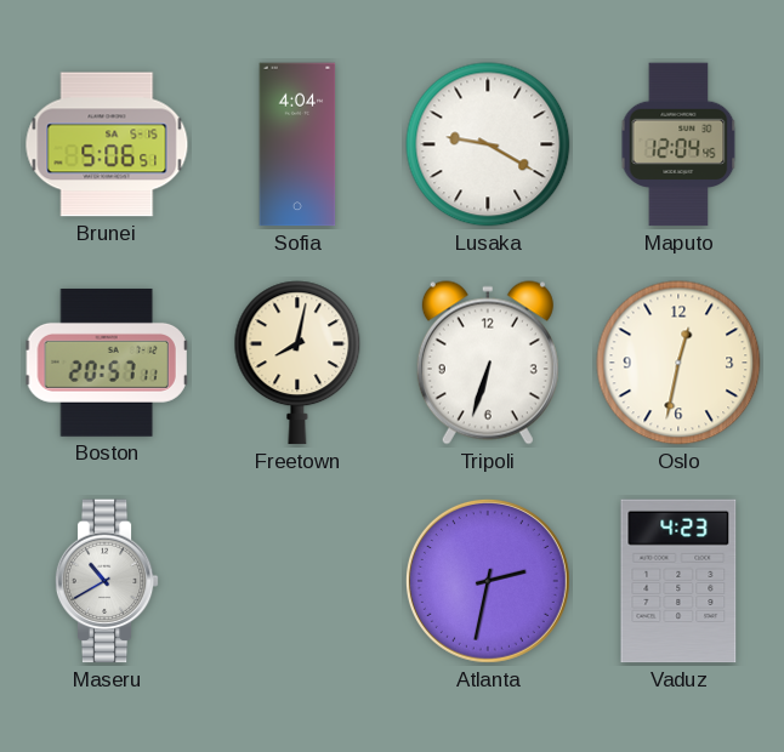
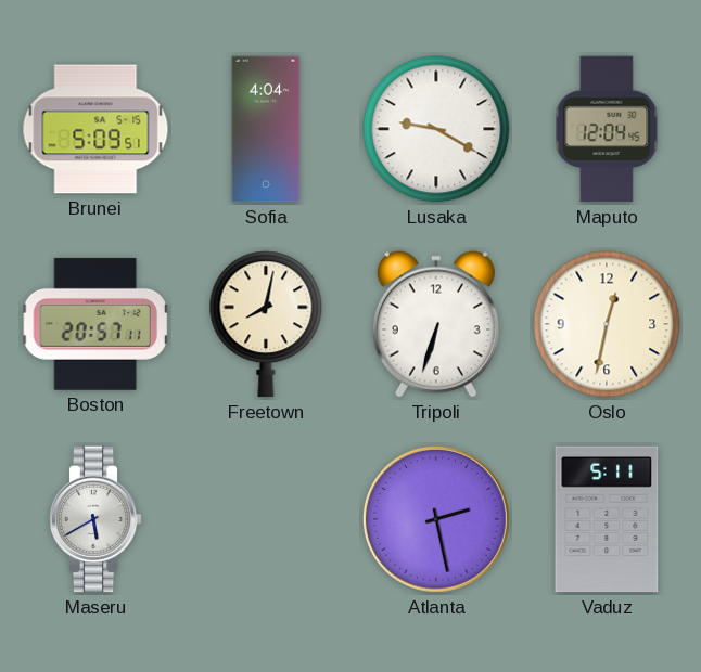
Brunei: 5:06 -> 5:09 (95, 129)
Maseru: 10:40 -> 5:40 (95, 519)
Atlanta: 2:32 -> 2:28 (436, 519)
Vaduz: 4:23 -> 5:11 (607, 519)
